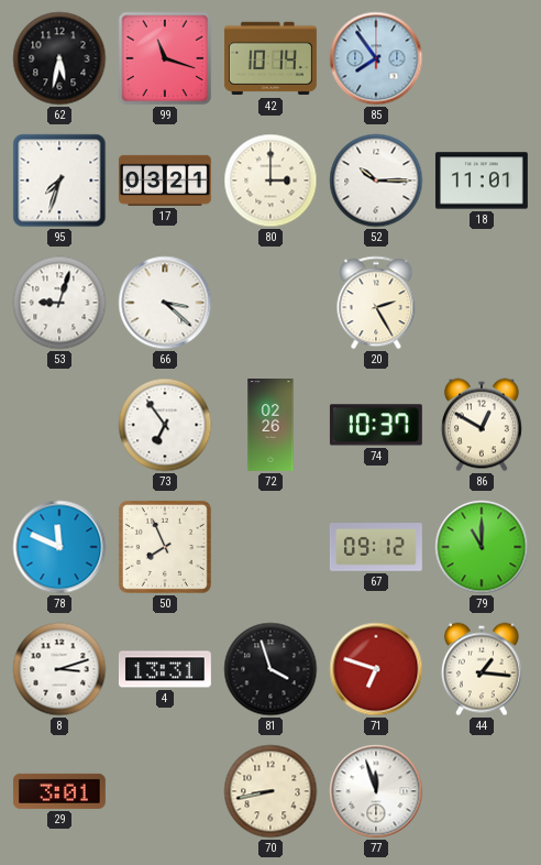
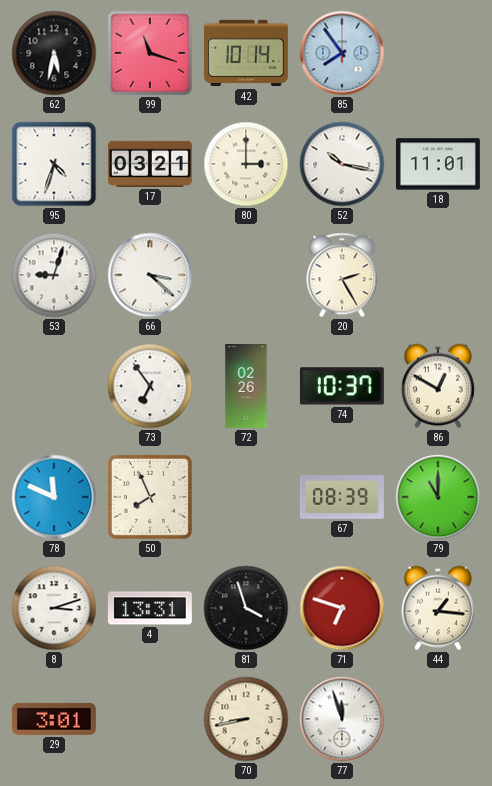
95: 7:33 -> 4:33 (54, 164)
52: 10:15 -> 10:17 (342, 164)
67: 09:12 -> 08:39 (342, 498)
